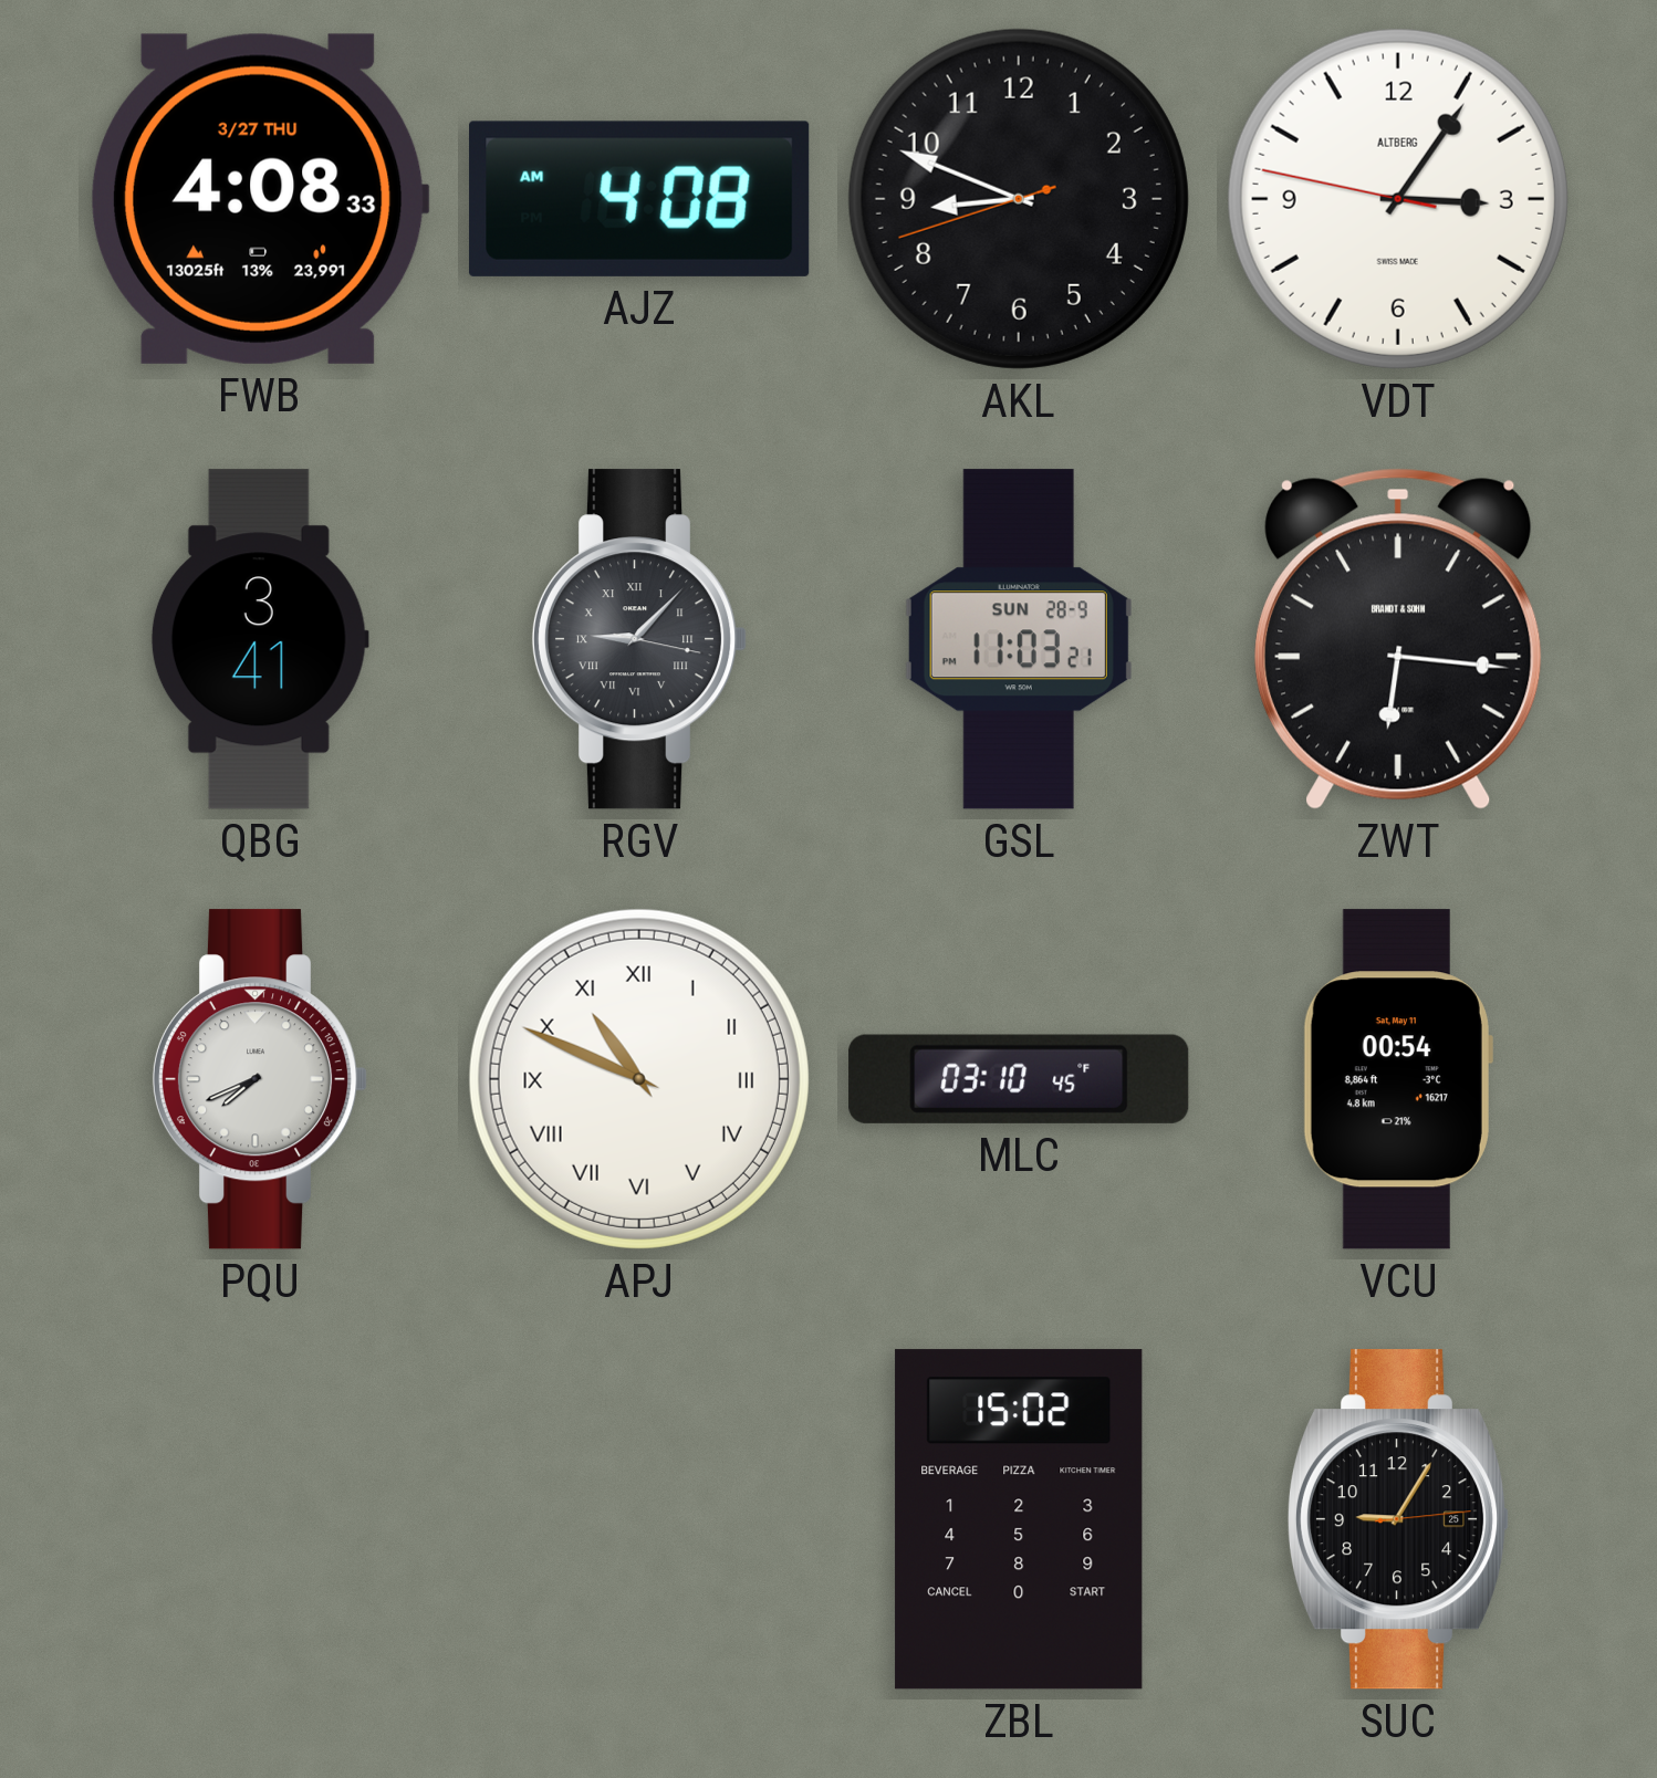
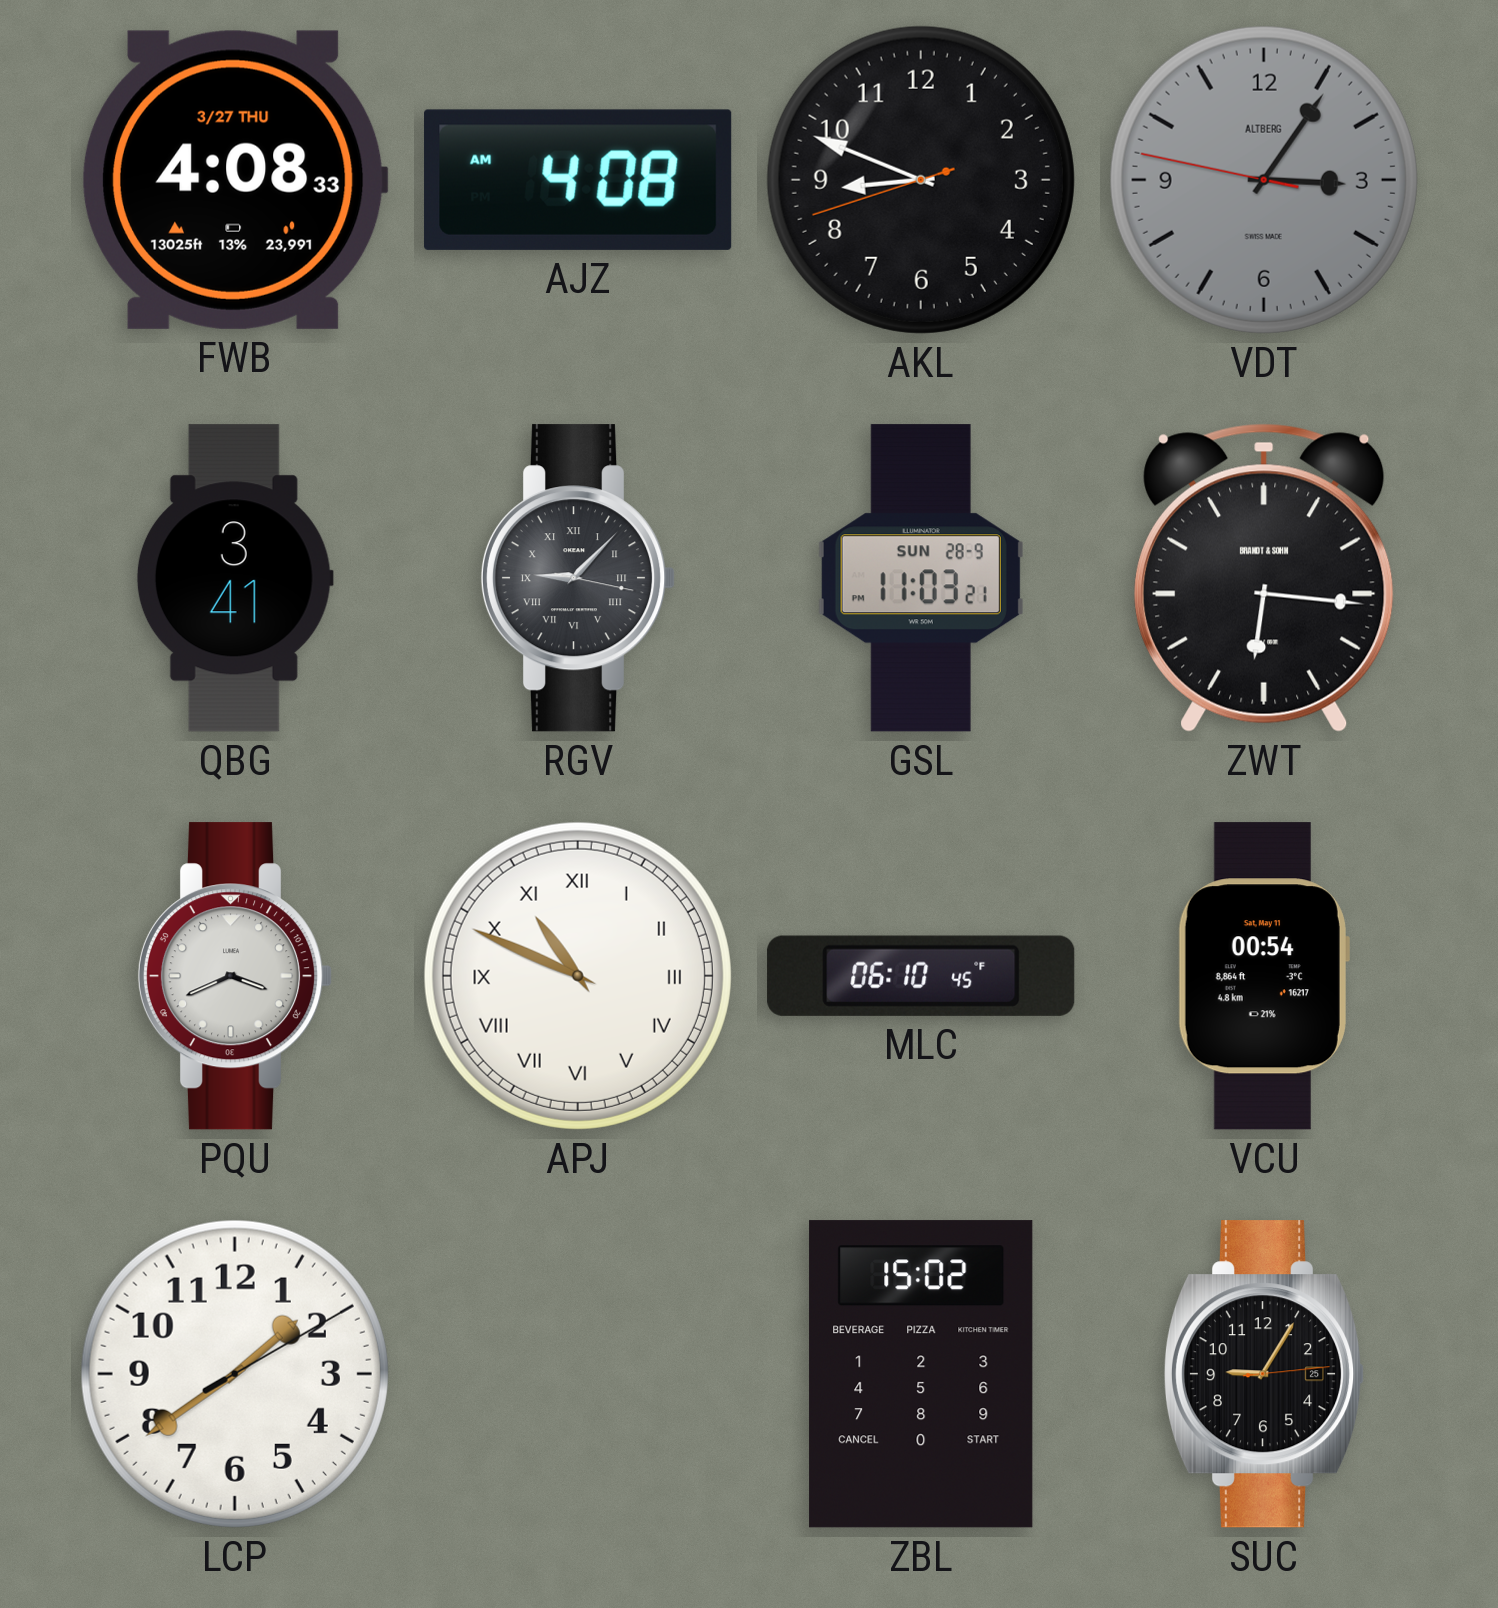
VDT dial: white -> grey (1264, 180)
PQU: 7:41 -> 3:41 (235, 976)
MLC: 03:10 -> 06:10 (921, 976)
LCP: none -> 1:39 (235, 1374)
